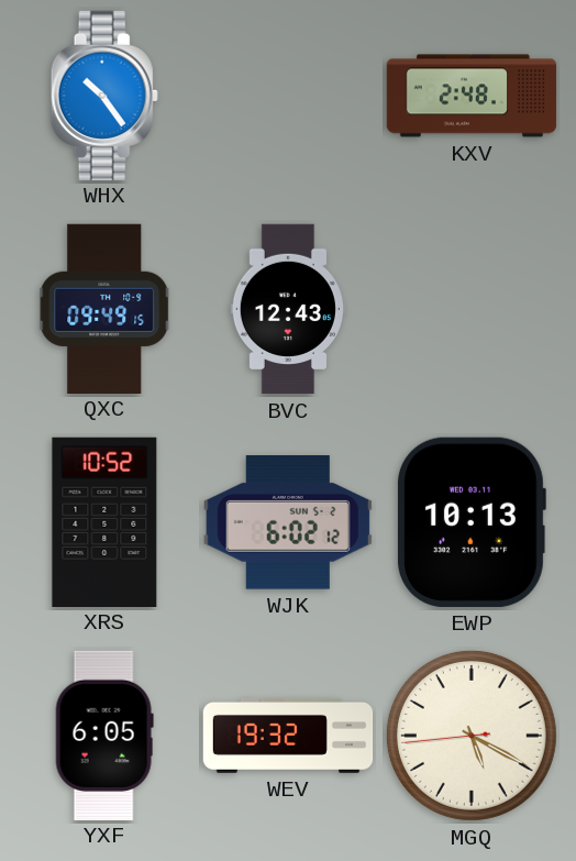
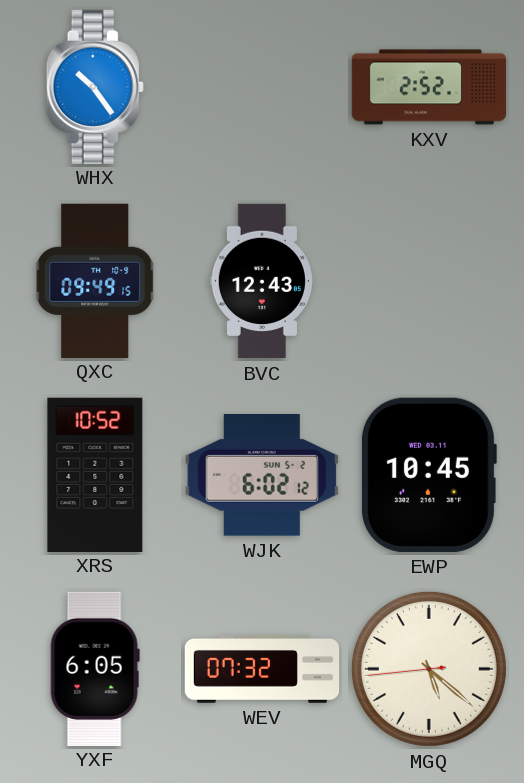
KXV: 2:48 -> 2:52 (429, 87)
EWP: 10:13 -> 10:45 (428, 475)
WEV: 19:32 -> 07:32 (262, 670)
MGQ: 5:19 -> 5:21 (429, 669)
